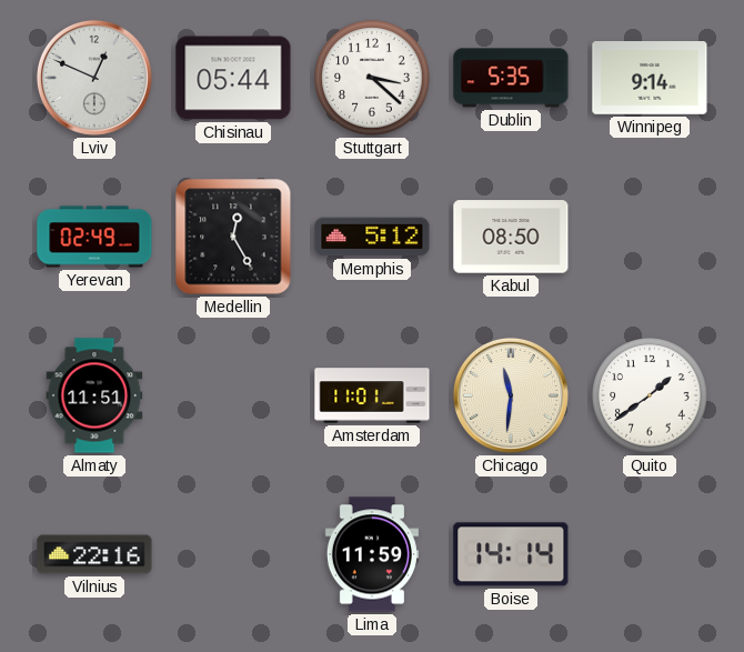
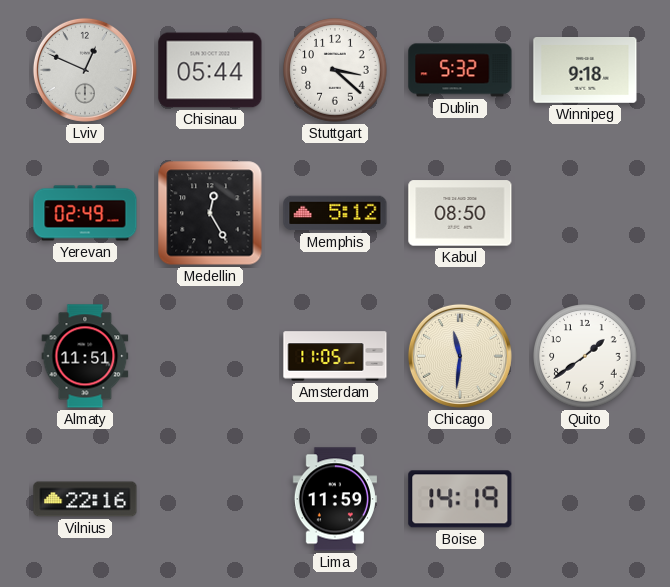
Dublin: 5:35 -> 5:32 (460, 70)
Winnipeg: 9:14 -> 9:18 (585, 71)
Amsterdam: 11:01 -> 11:05 (335, 356)
Boise: 14:14 -> 14:19 (460, 499)
